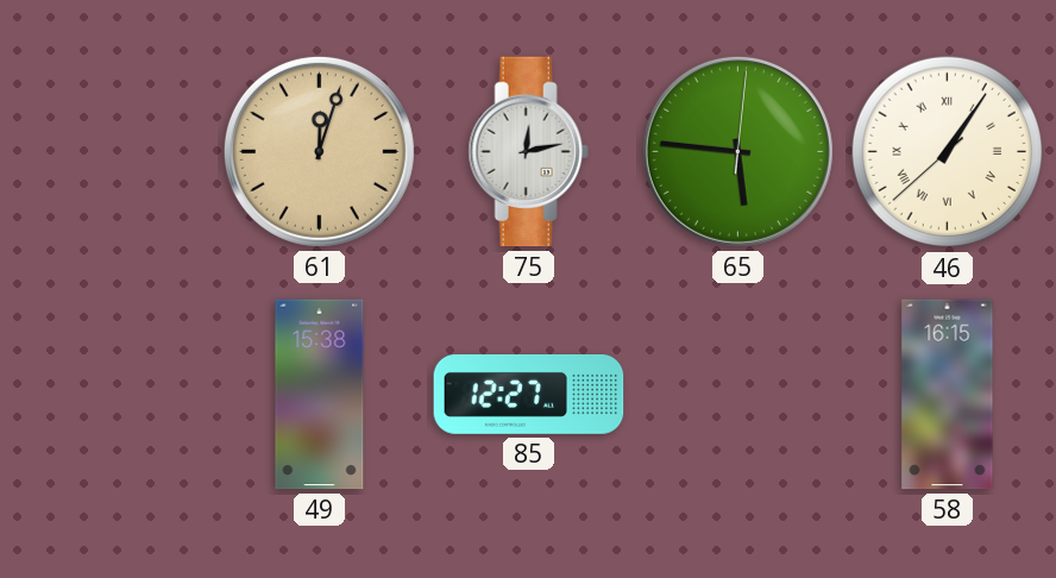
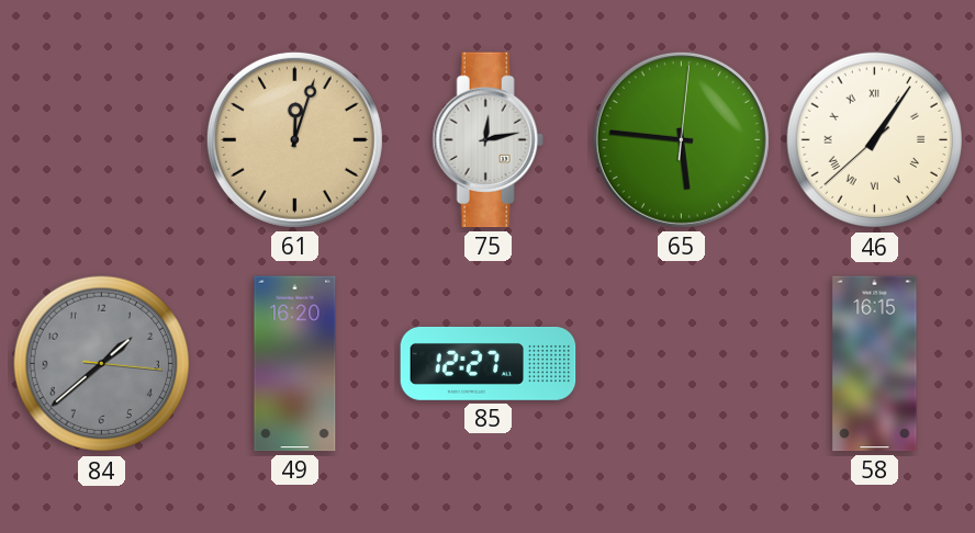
84: none -> 1:38 (102, 364)
49: 15:38 -> 16:20 (295, 364)
